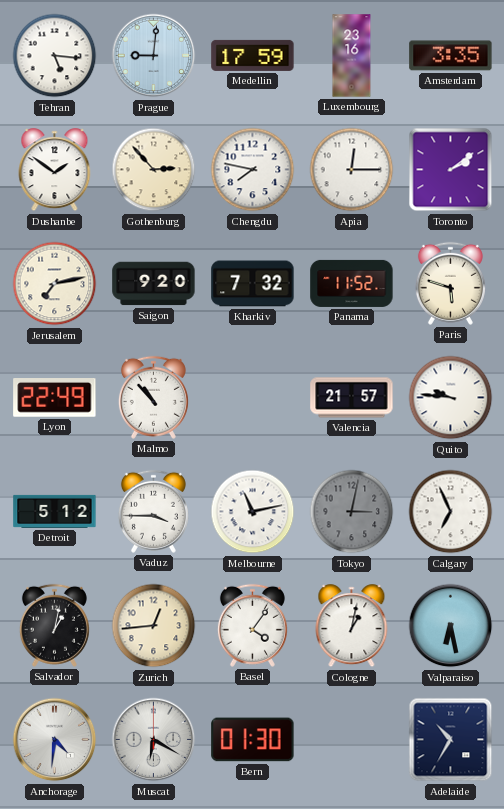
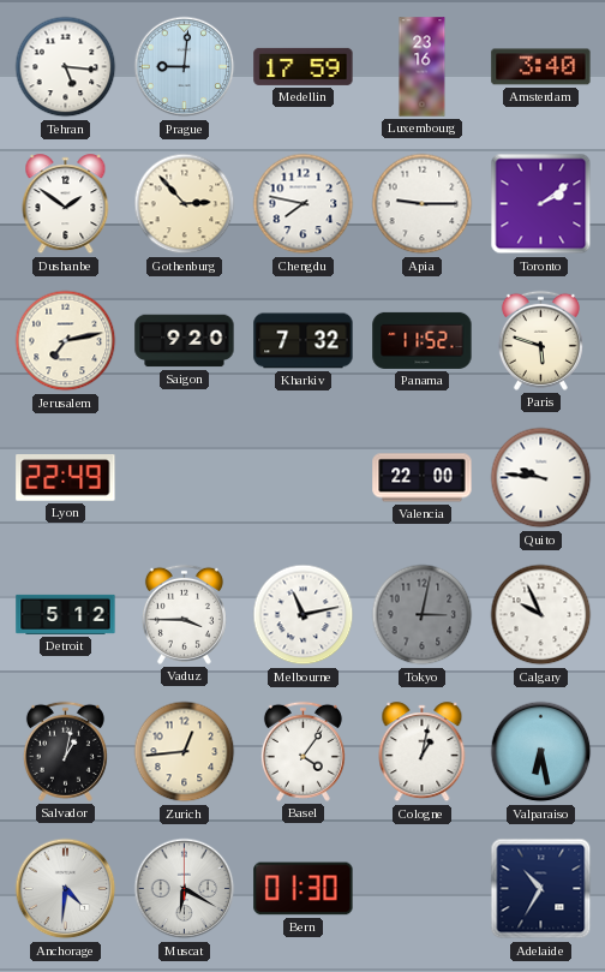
Amsterdam: 3:35 -> 3:40 (541, 67)
Apia: 12:15 -> 9:15 (423, 204)
Malmo: 10:53 -> none (153, 397)
Valencia: 21:57 -> 22:00 (423, 478)
Calgary: 6:56 -> 9:56 (541, 615)
